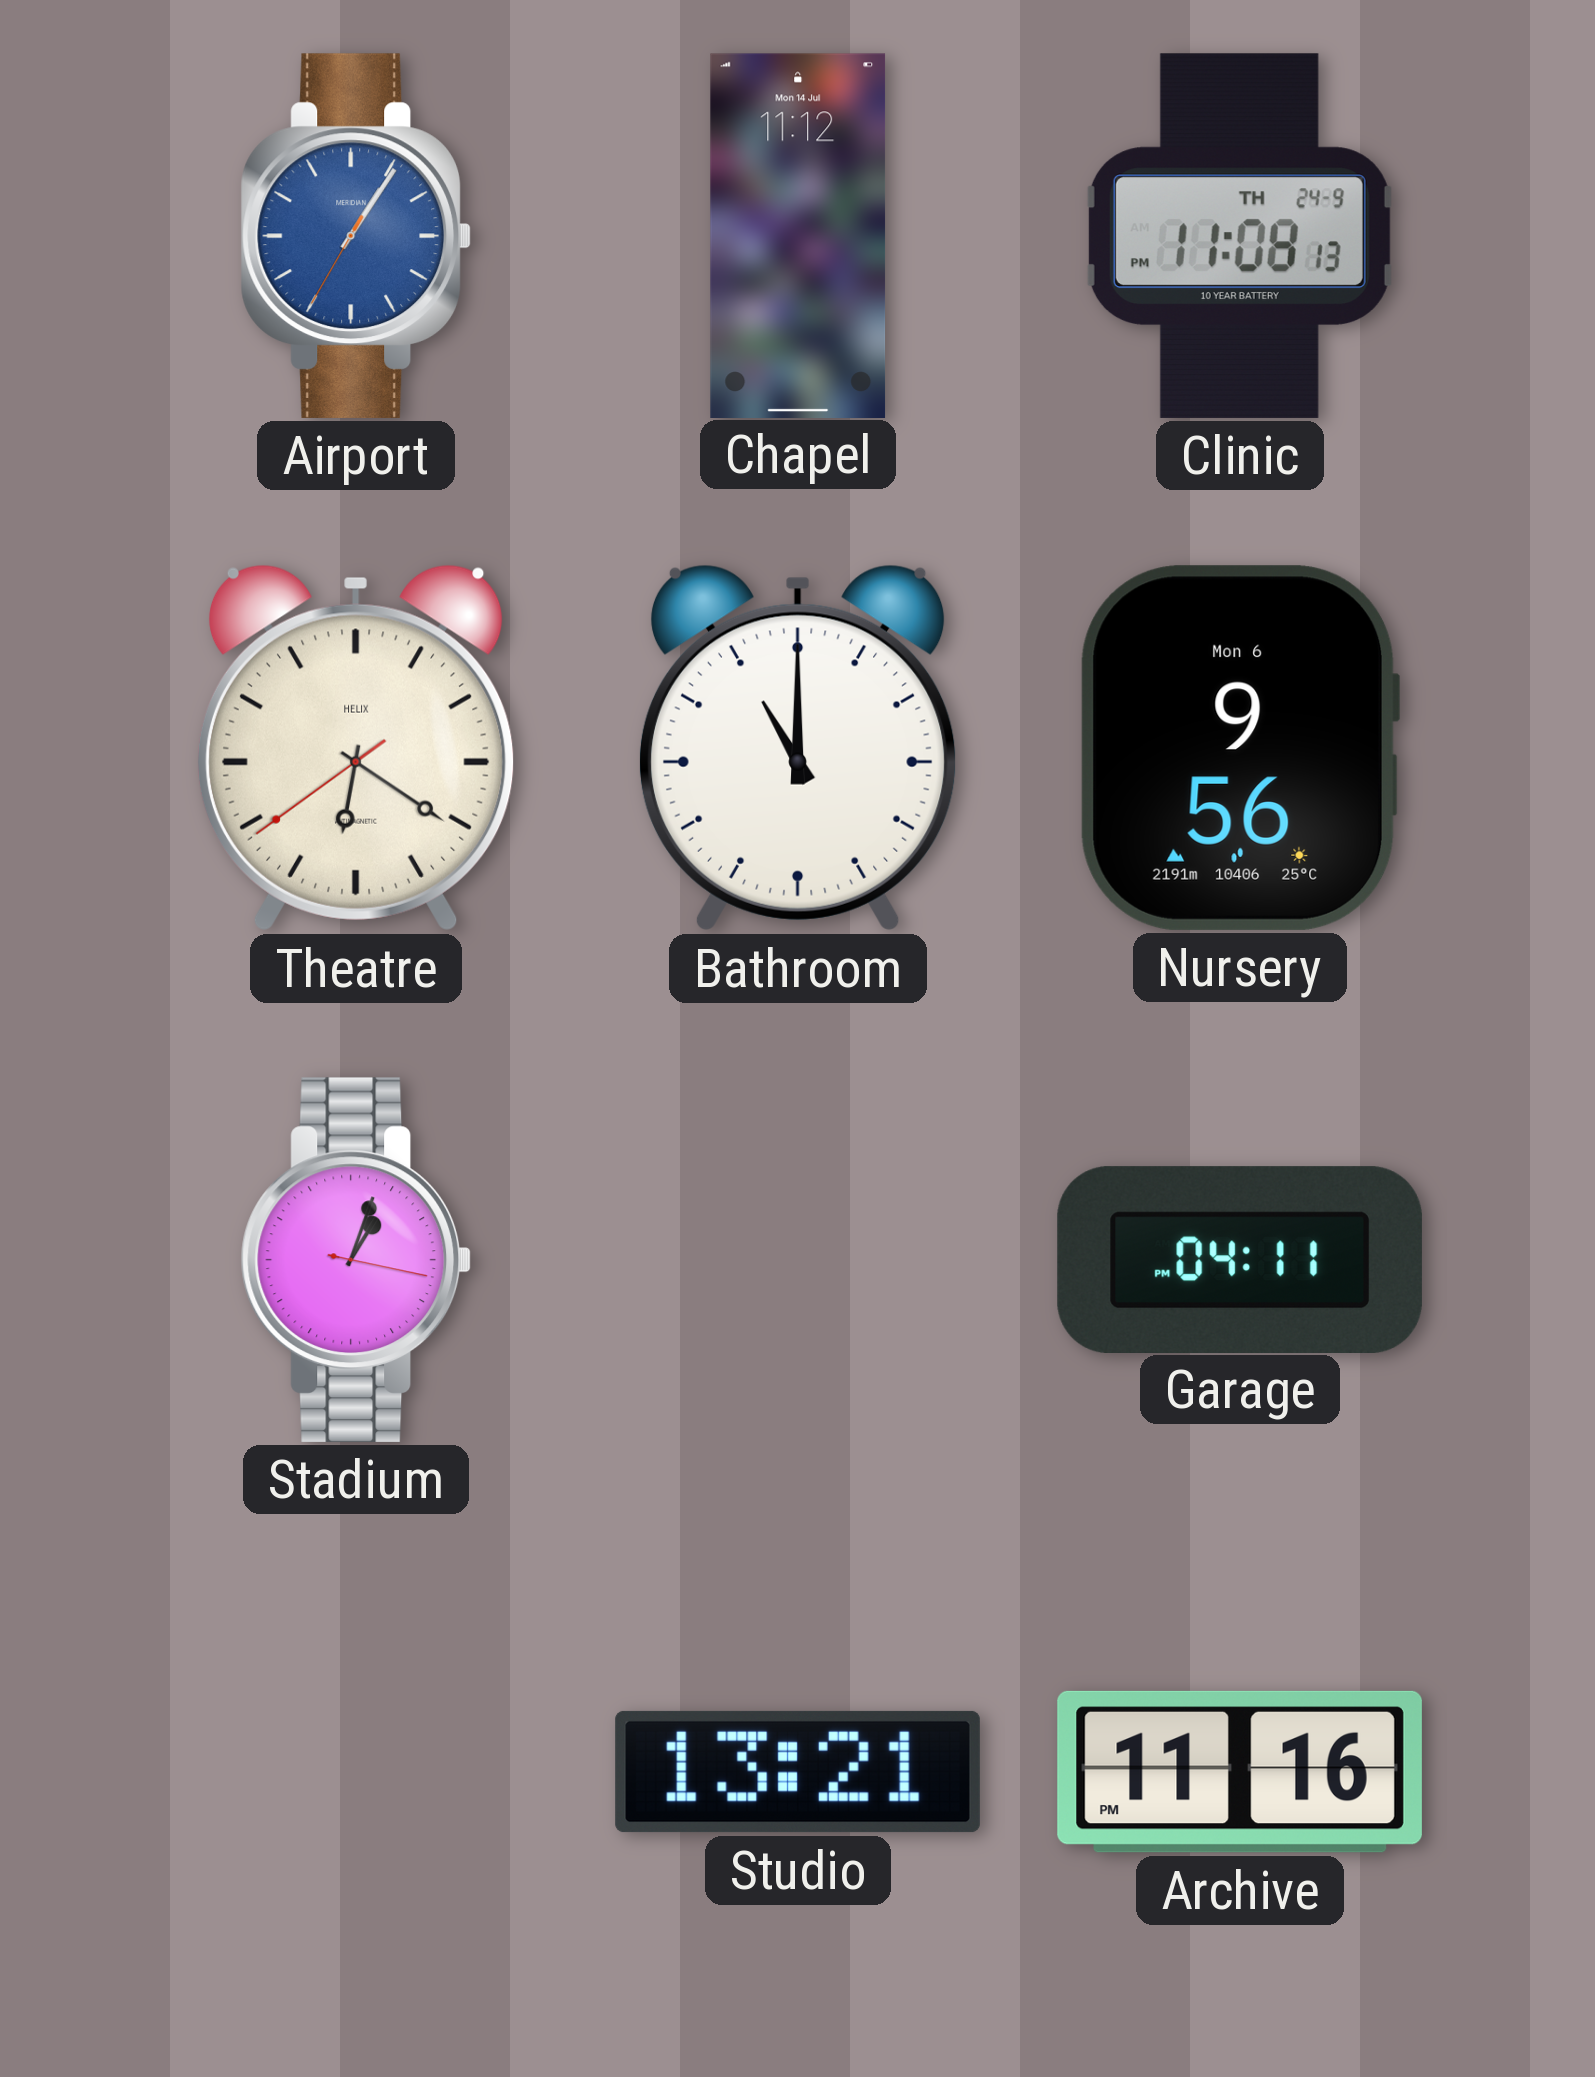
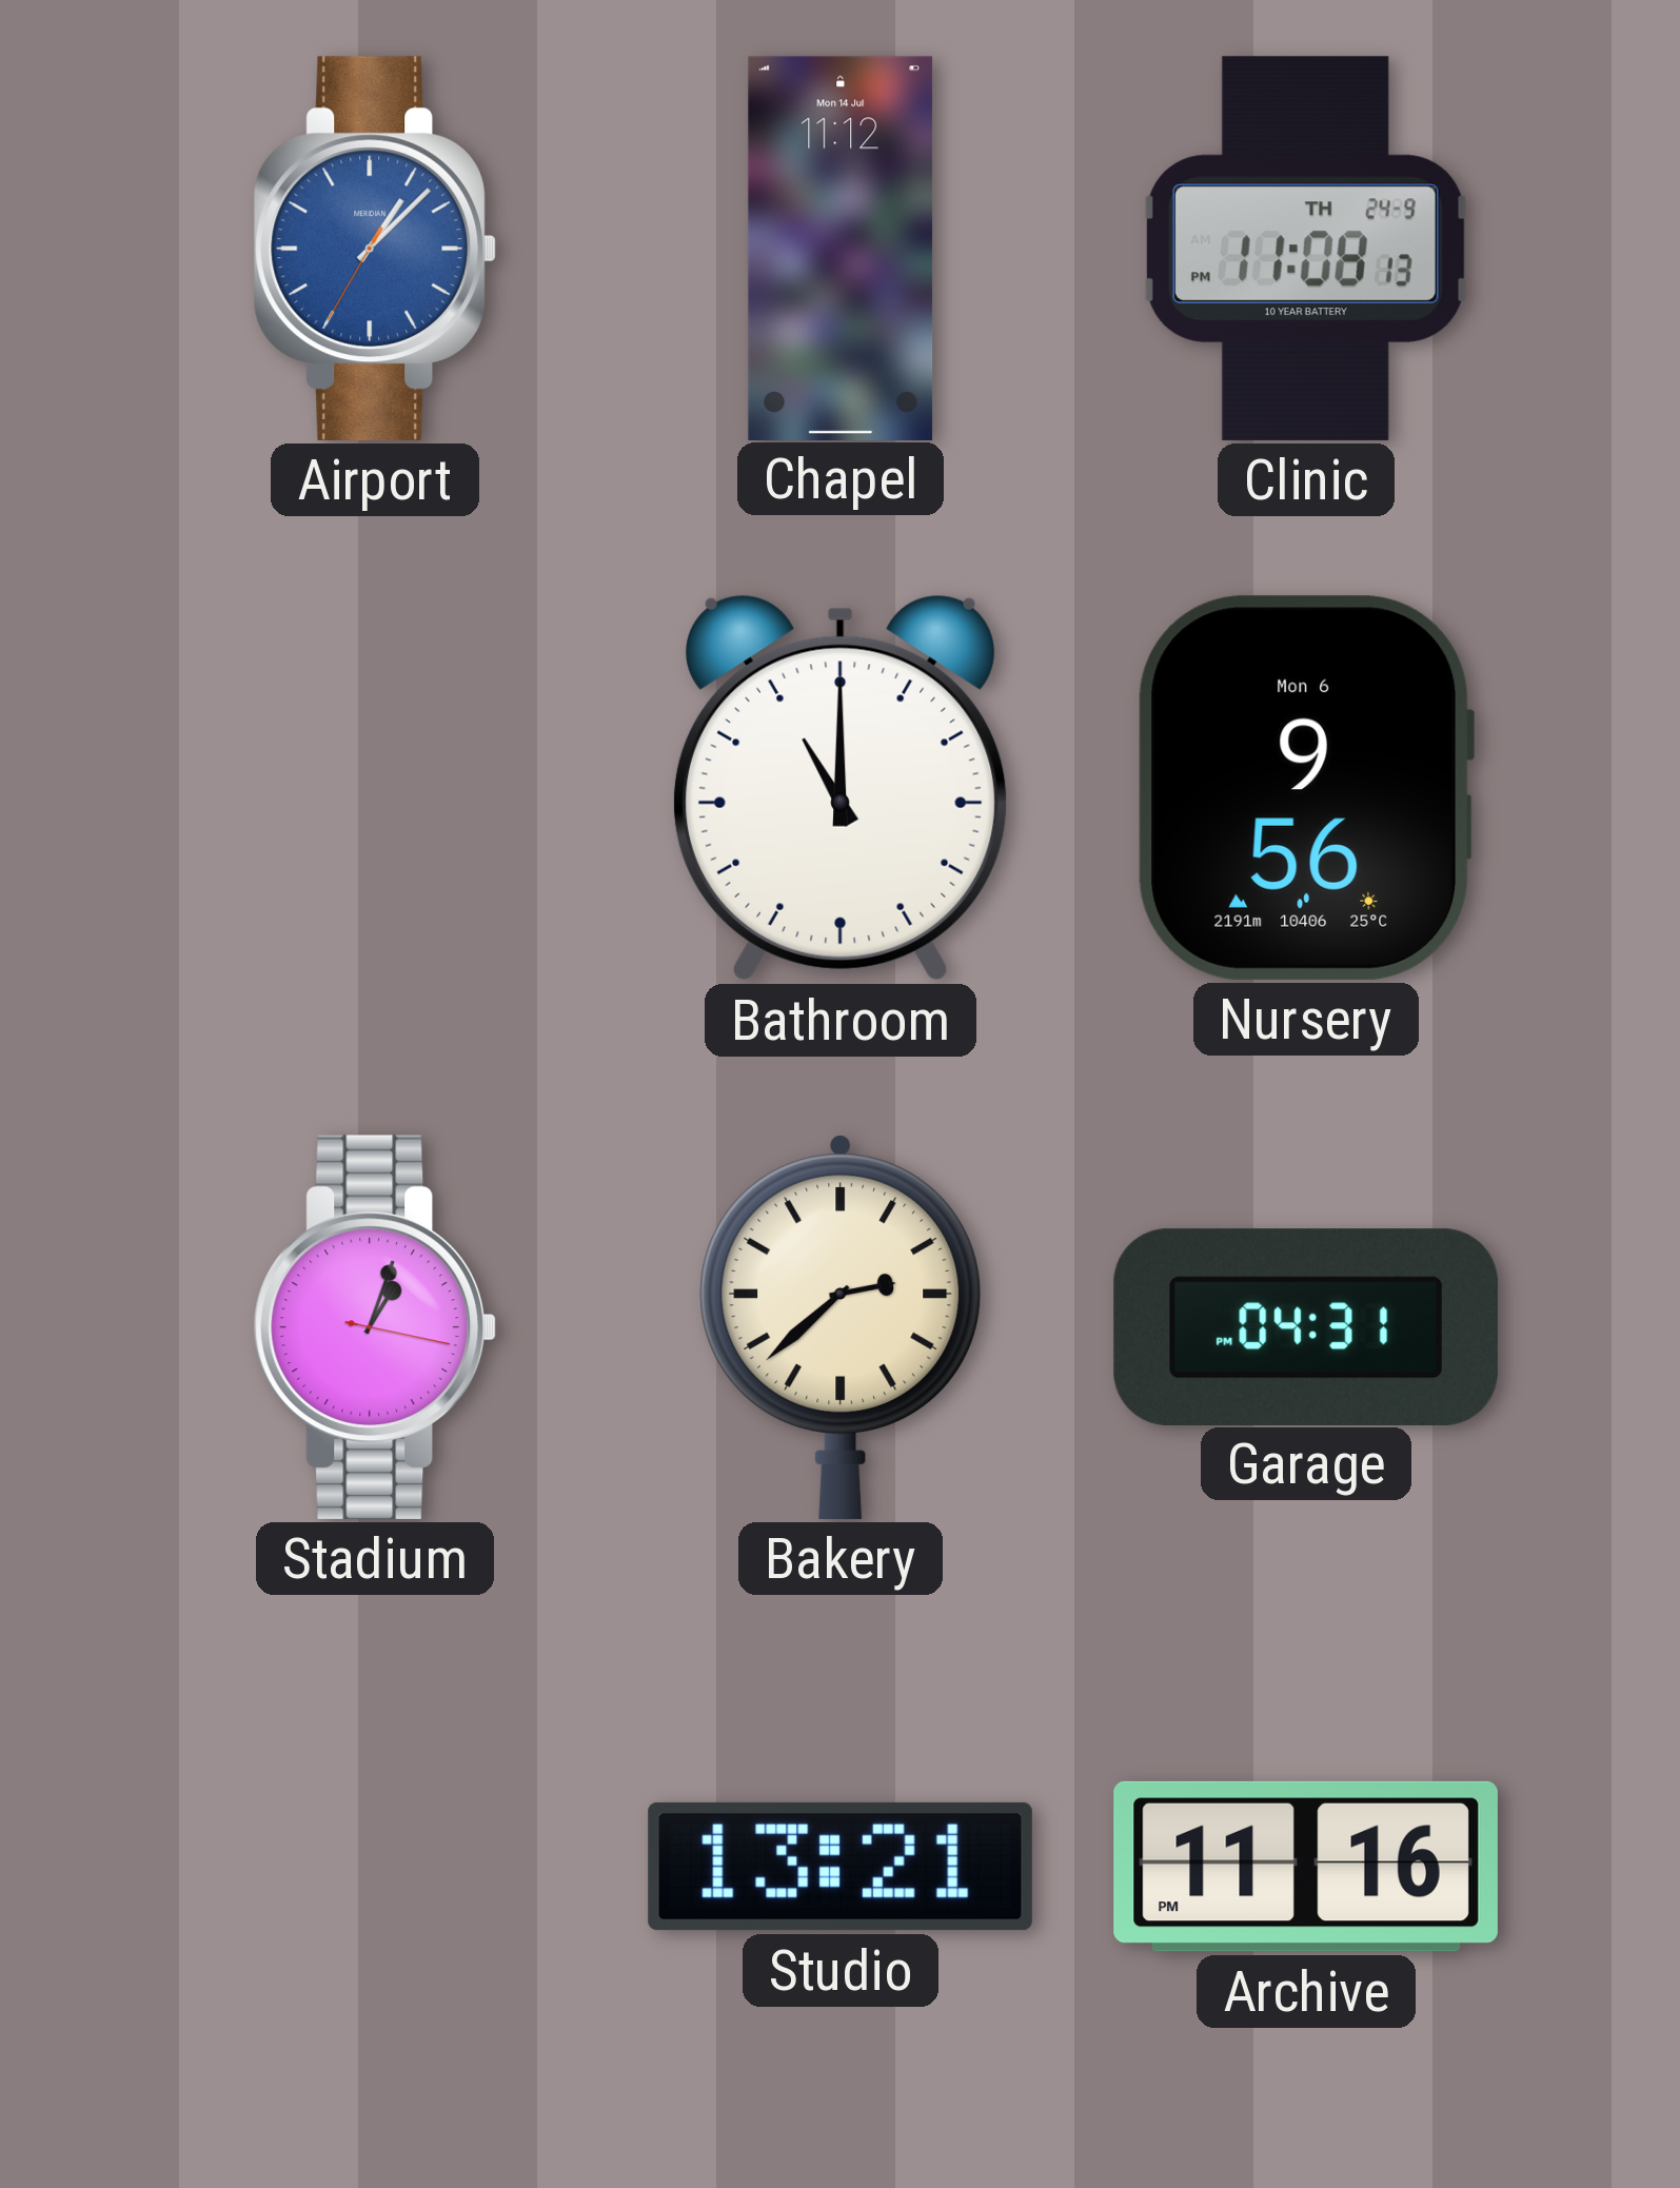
Airport: 1:05 -> 1:07 (375, 249)
Theatre: 6:20 -> none (356, 748)
Bakery: none -> 2:38 (841, 1327)
Garage: 04:11 -> 04:31 (1306, 1326)
